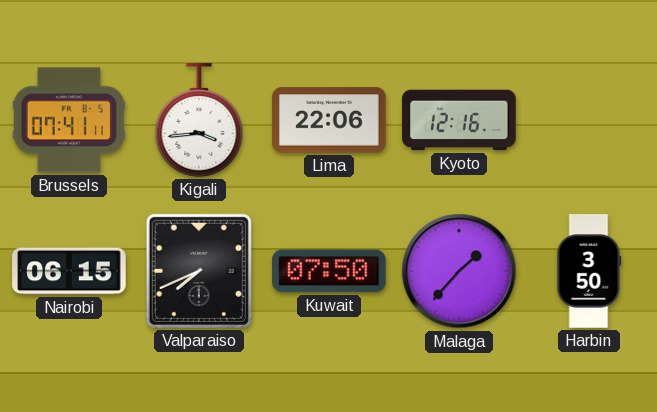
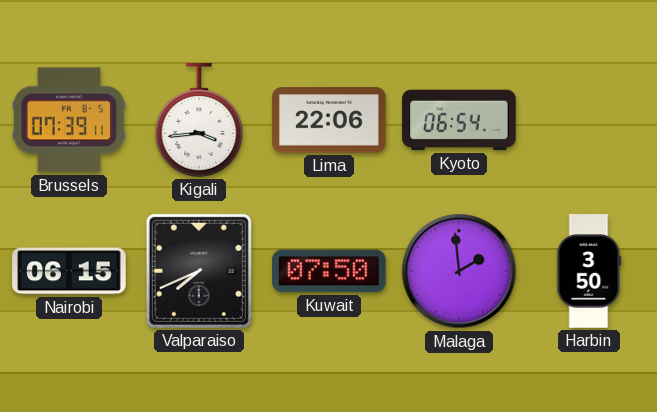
Brussels: 07:41 -> 07:39 (69, 120)
Kyoto: 12:16 -> 06:54 (459, 120)
Malaga: 1:37 -> 1:59 (459, 271)
